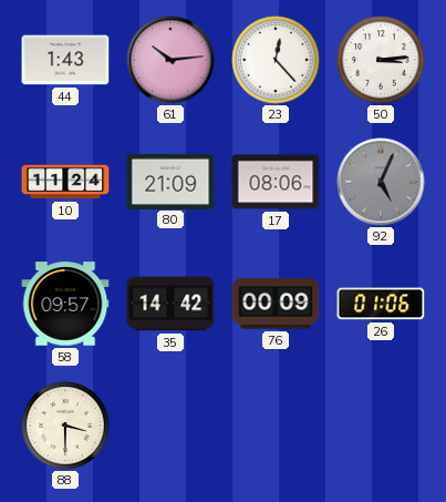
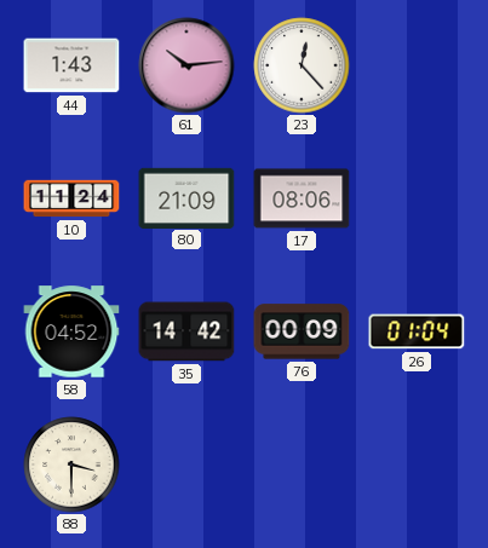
50: 3:14 -> none (381, 60)
92: 5:04 -> none (381, 182)
58: 09:57 -> 04:52 (71, 331)
26: 01:06 -> 01:04 (417, 331)
